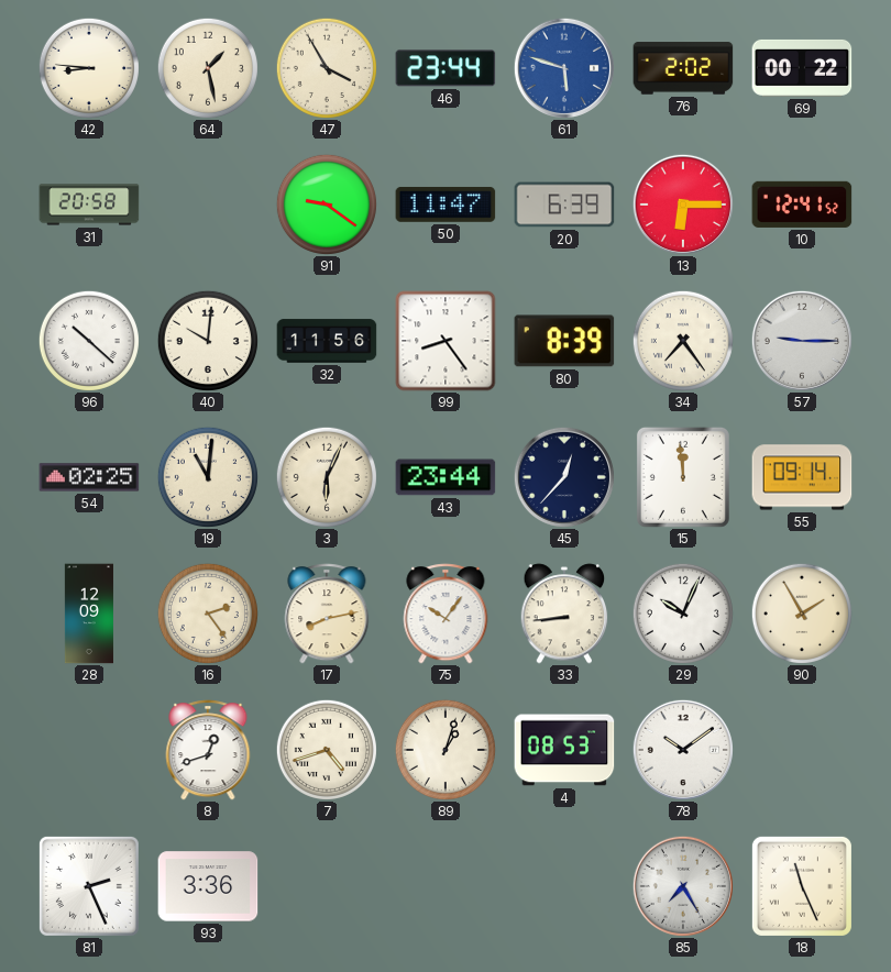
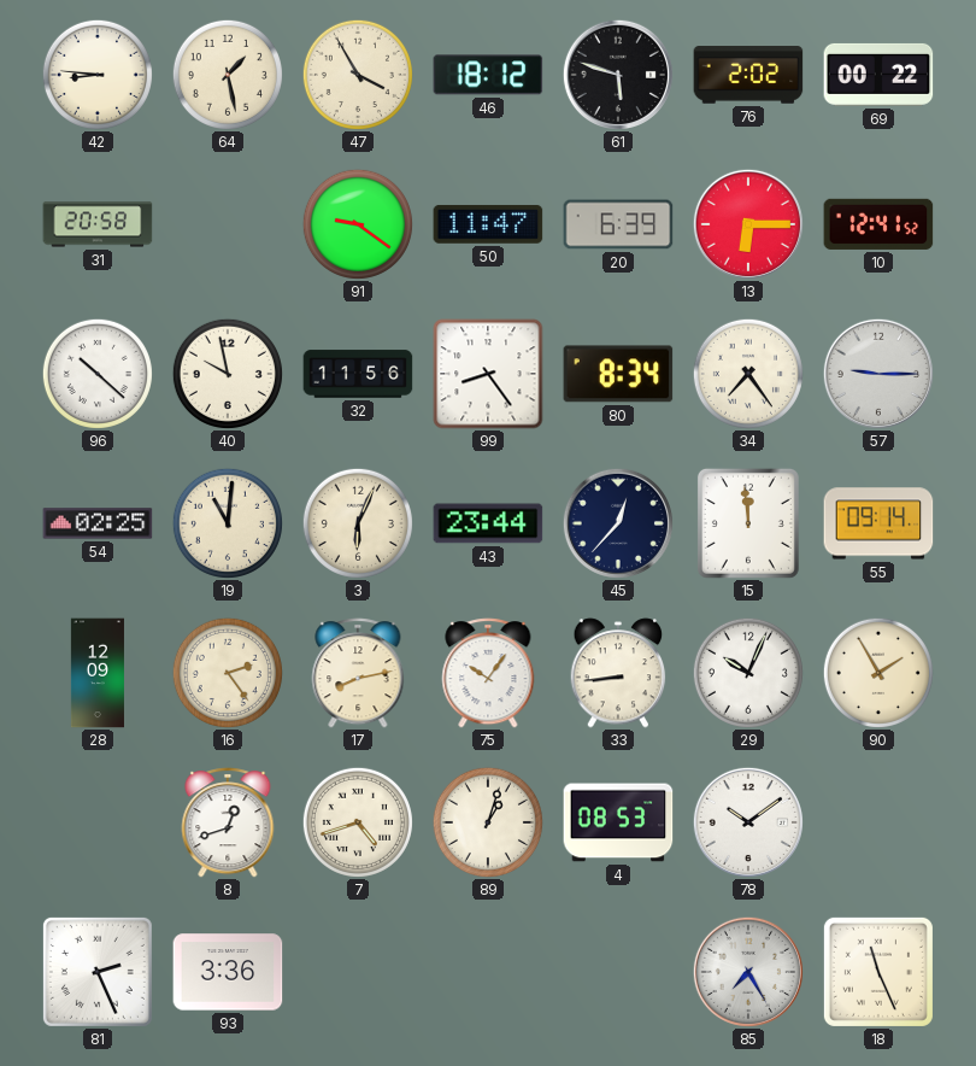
46: 23:44 -> 18:12 (488, 75)
61 dial: blue -> black (618, 75)
40: 10:01 -> 9:58 (228, 374)
80: 8:39 -> 8:34 (618, 374)
